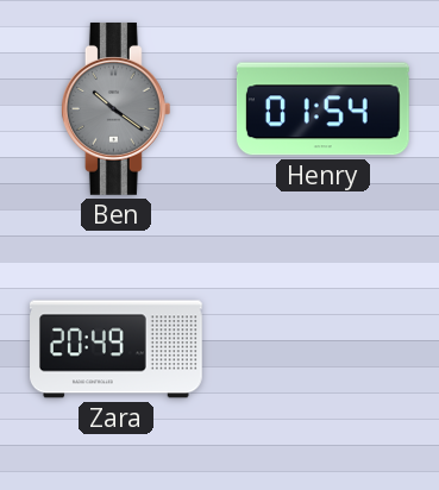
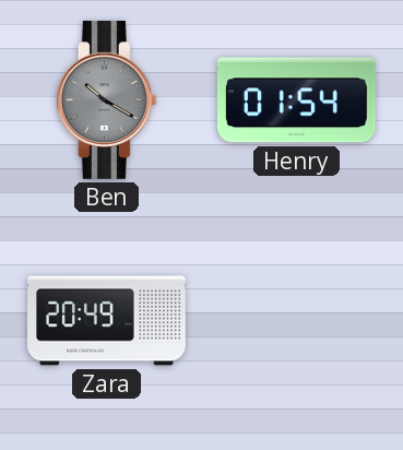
Ben: 10:21 -> 10:20 (106, 99)
